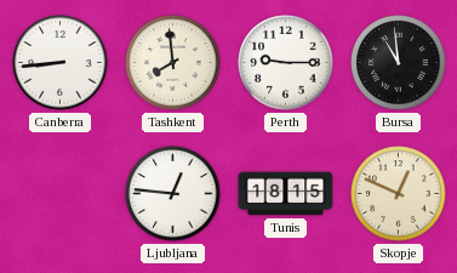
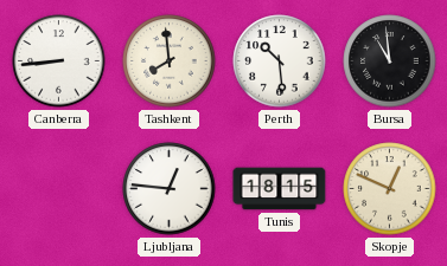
Perth: 9:15 -> 10:29 (280, 61)
